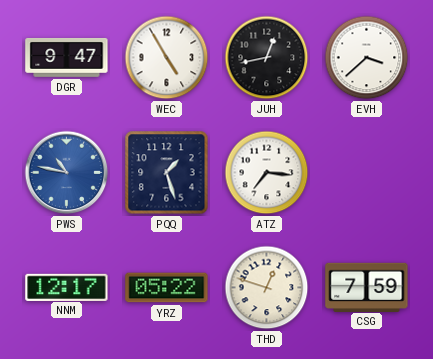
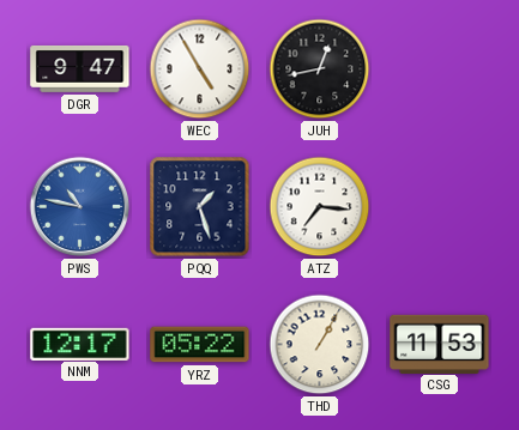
EVH: 3:38 -> none (367, 58)
THD: 12:48 -> 1:05 (320, 345)
CSG: 7:59 -> 11:53 (440, 344)
